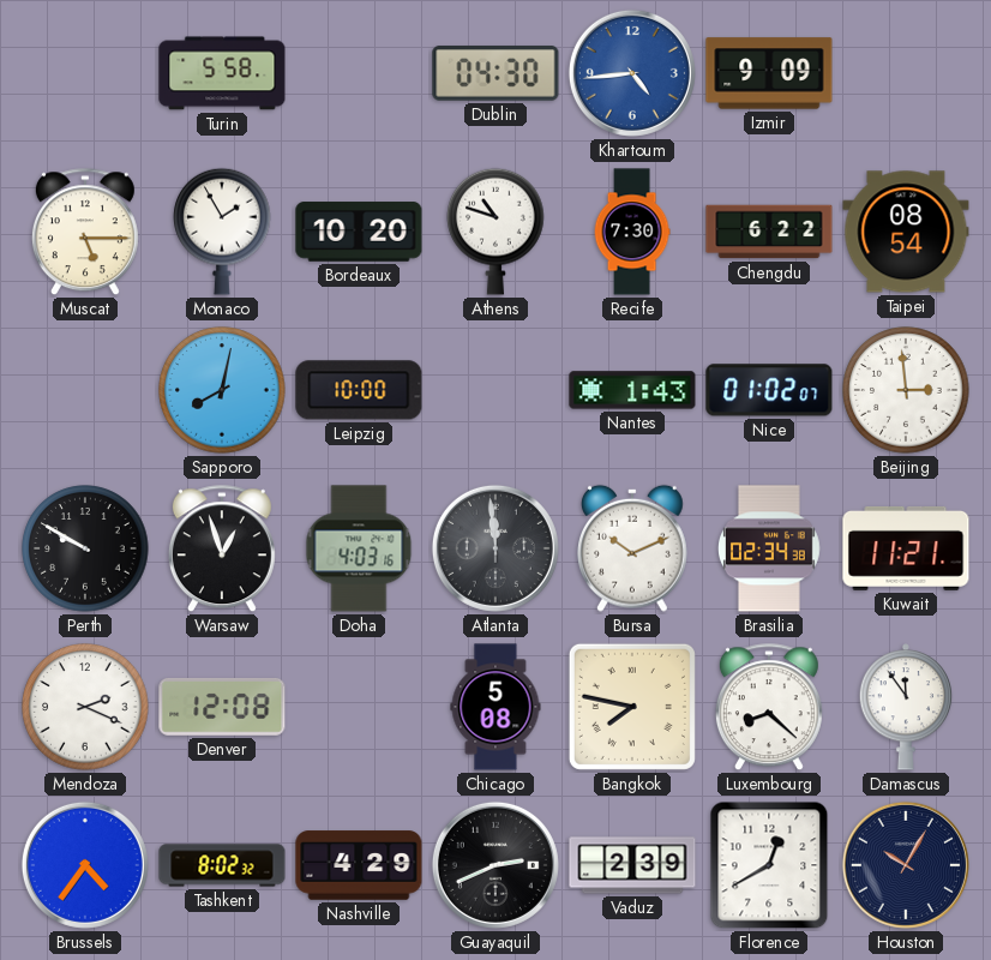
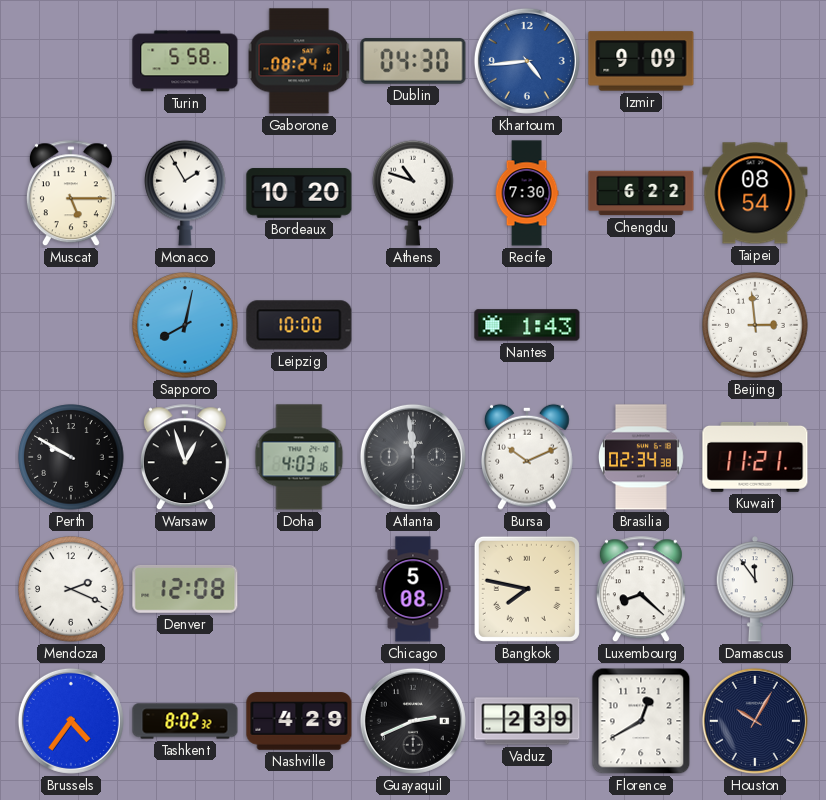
Gaborone: none -> 08:24 (299, 61)
Nice: 01:02 -> none (769, 390)
